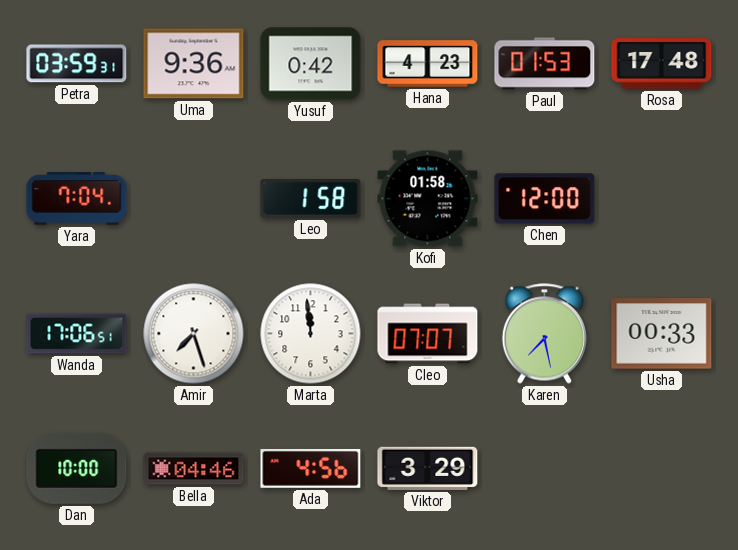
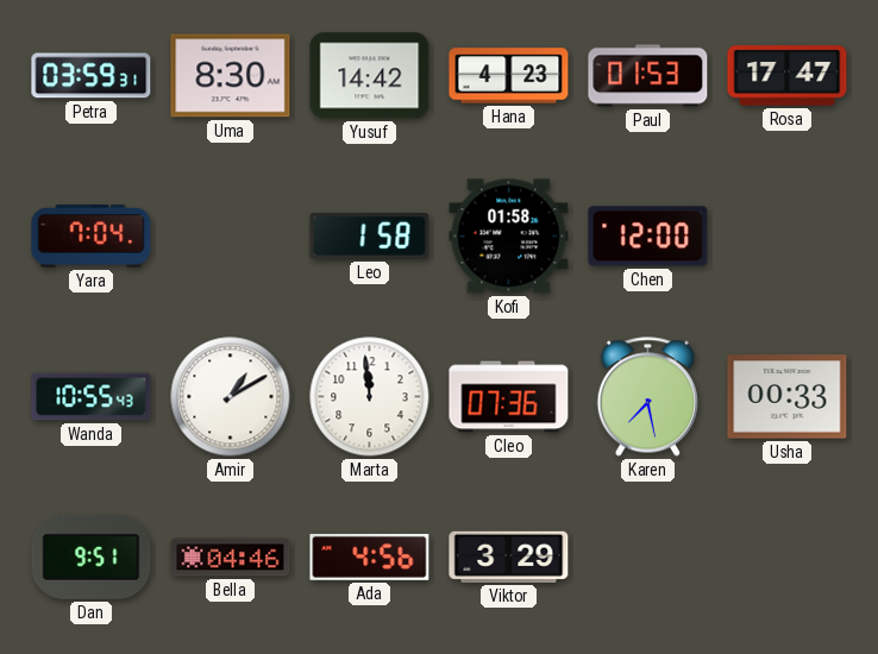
Uma: 9:36 -> 8:30 (231, 76)
Yusuf: 0:42 -> 14:42 (370, 76)
Rosa: 17:48 -> 17:47 (788, 76)
Wanda: 17:06 -> 10:55 (92, 397)
Amir: 7:27 -> 1:10 (231, 397)
Cleo: 07:07 -> 07:36 (509, 397)
Dan: 10:00 -> 9:51 (92, 556)
